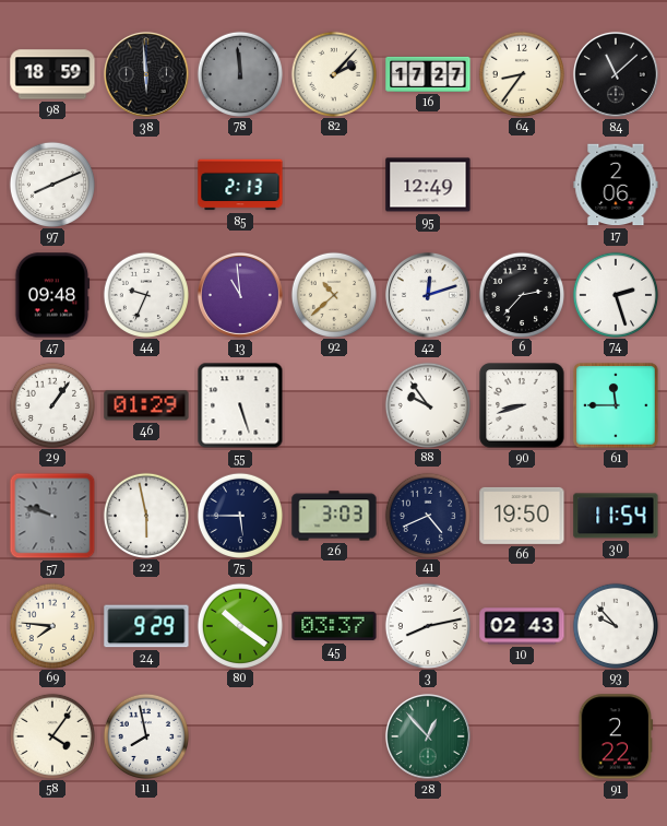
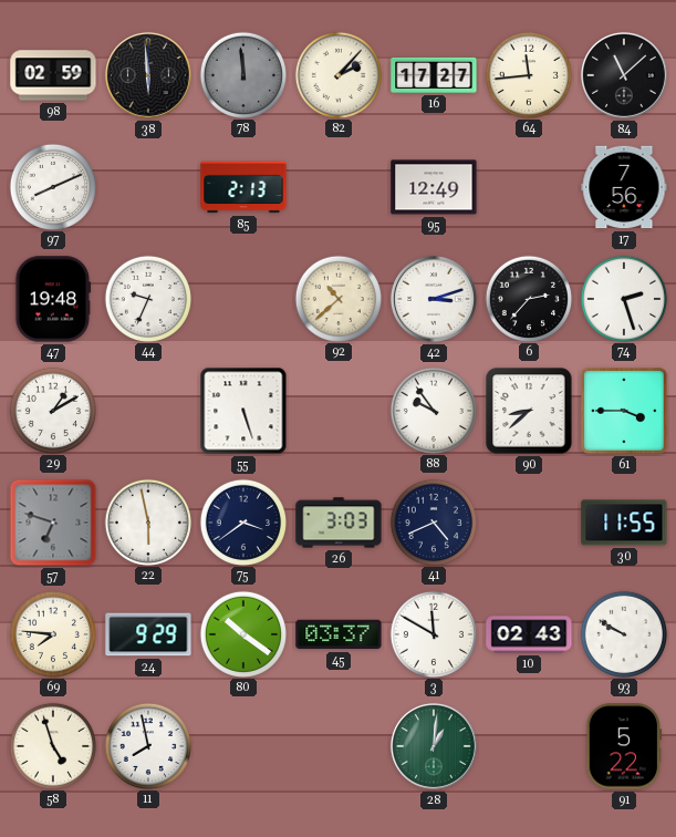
98: 18:59 -> 02:59 (53, 75)
64: 8:36 -> 11:44 (528, 74)
17: 2:06 -> 7:56 (624, 187)
47: 09:48 -> 19:48 (53, 299)
13: 10:59 -> none (240, 295)
42: 12:12 -> 3:12 (434, 299)
29: 1:06 -> 1:10 (52, 410)
46: 01:29 -> none (146, 405)
90: 8:42 -> 8:38 (529, 411)
61: 11:45 -> 3:45 (624, 411)
57: 9:48 -> 6:48 (53, 523)
75: 5:45 -> 3:39 (242, 521)
66: 19:50 -> none (522, 516)
30: 11:54 -> 11:55 (624, 523)
3: 8:13 -> 11:50 (433, 633)
93: 9:53 -> 9:50 (623, 633)
58: 4:06 -> 4:57 (52, 745)
28: 12:53 -> 1:01 (434, 746)
91: 2:22 -> 5:22 (624, 746)
